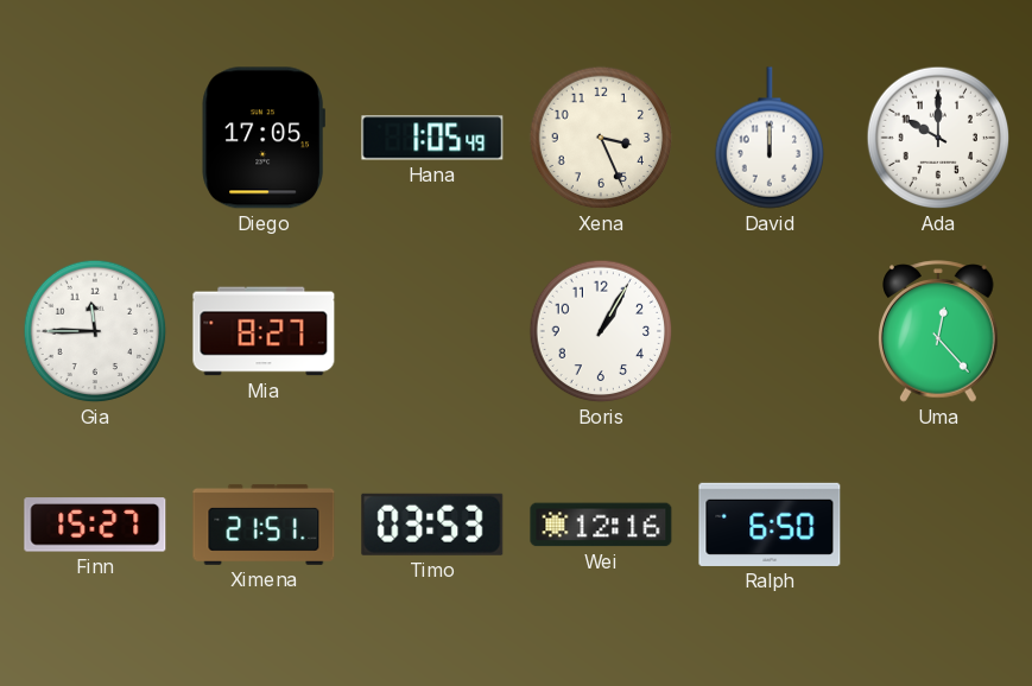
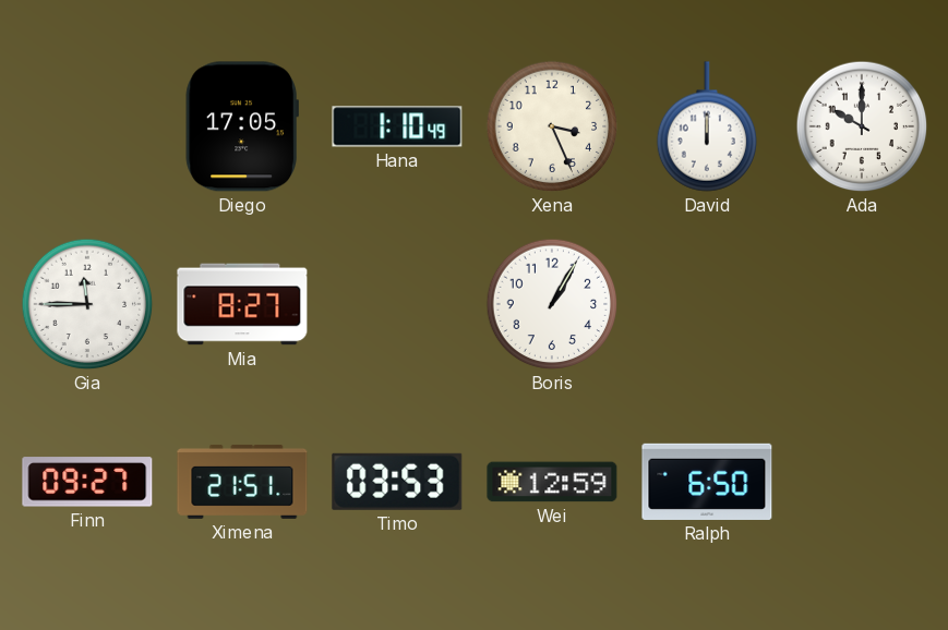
Hana: 1:05 -> 1:10 (397, 126)
Uma: 12:23 -> none (938, 331)
Finn: 15:27 -> 09:27 (87, 482)
Wei: 12:16 -> 12:59 (552, 482)
